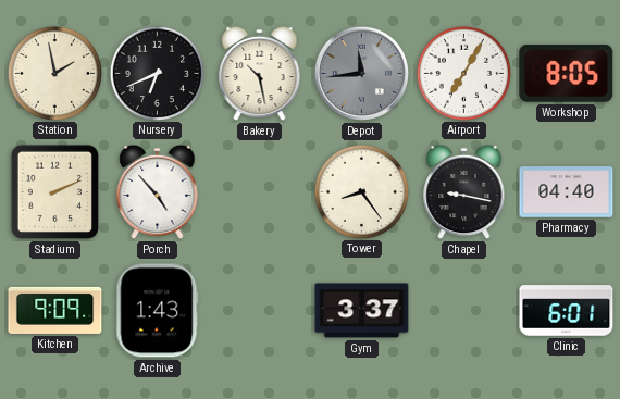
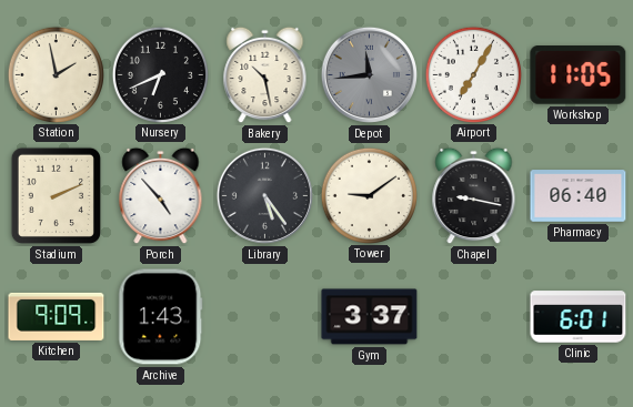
Workshop: 8:05 -> 11:05 (579, 75)
Library: none -> 5:24 (264, 195)
Tower: 8:24 -> 9:09 (369, 195)
Pharmacy: 04:40 -> 06:40 (579, 196)
